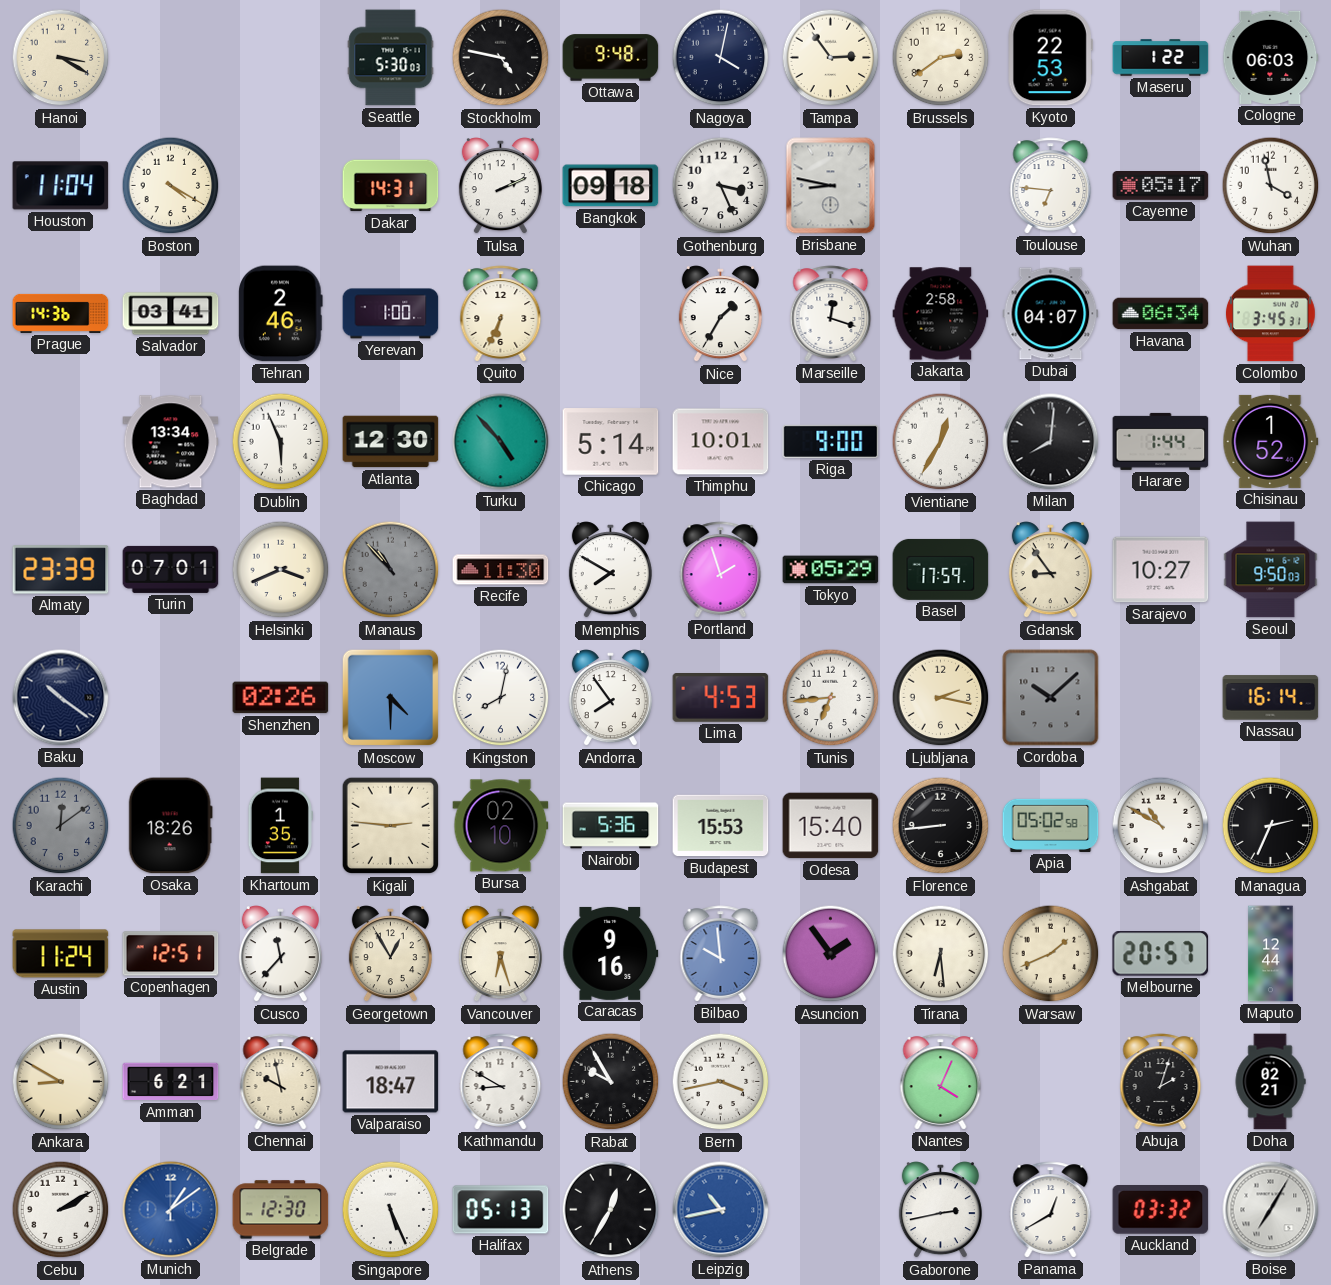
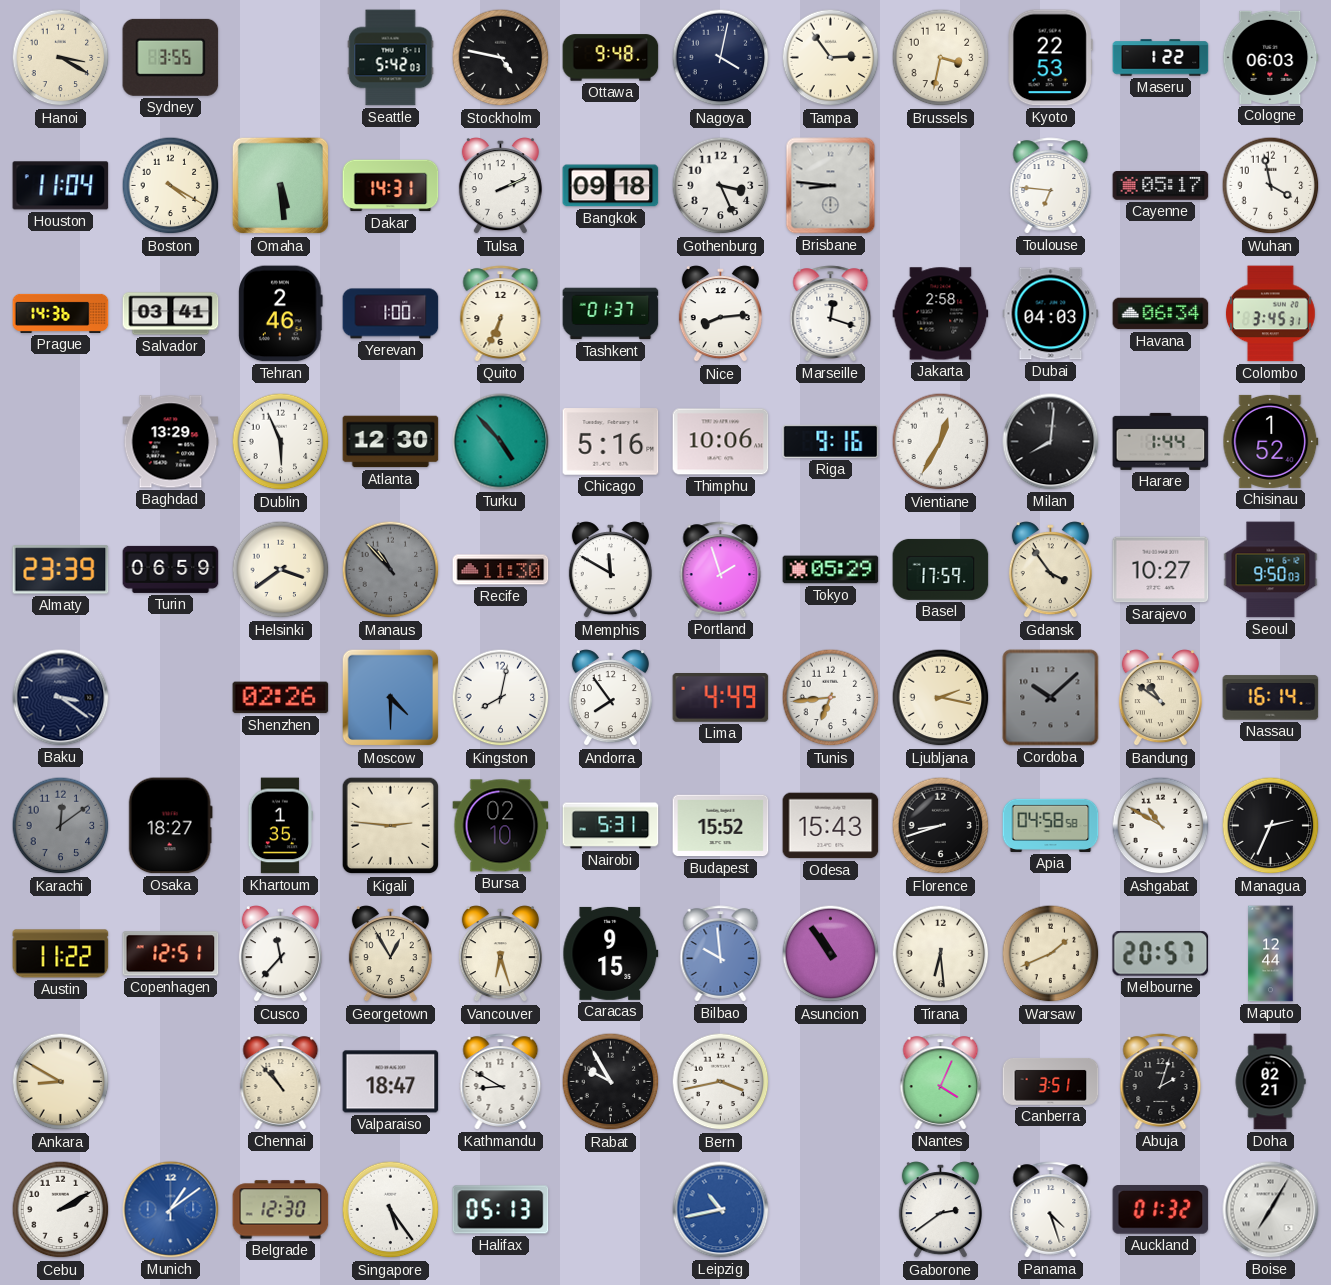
Sydney: none -> 3:55 (171, 57)
Seattle: 5:30 -> 5:42 (391, 58)
Brussels: 2:39 -> 3:32 (941, 58)
Omaha: none -> 5:29 (281, 186)
Brisbane: 8:47 -> 8:46 (831, 186)
Tashkent: none -> 01:37 (611, 314)
Nice: 1:35 -> 8:14 (720, 314)
Dubai: 04:07 -> 04:03 (1051, 314)
Baghdad: 13:34 -> 13:29 (171, 442)
Chicago: 5:14 -> 5:16 (611, 442)
Thimphu: 10:01 -> 10:06 (721, 442)
Riga: 9:00 -> 9:16 (831, 441)
Turin: 07:01 -> 06:59 (171, 569)
Helsinki: 3:41 -> 3:39 (281, 570)
Memphis: 7:50 -> 11:50 (610, 570)
Gdansk: 8:54 -> 3:54 (1050, 570)
Baku: 10:21 -> 3:21 (61, 698)
Lima: 4:53 -> 4:49 (721, 698)
Bandung: none -> 10:51 (1160, 698)
Osaka: 18:26 -> 18:27 (170, 826)
Nairobi: 5:36 -> 5:31 (611, 826)
Budapest: 15:53 -> 15:52 (721, 826)
Odesa: 15:40 -> 15:43 (831, 826)
Florence: 8:44 -> 8:42 (941, 826)
Apia: 05:02 -> 04:58 (1051, 825)
Austin: 11:24 -> 11:22 (61, 954)
Caracas: 9:16 -> 9:15 (611, 953)
Asuncion: 1:54 -> 10:54 (831, 954)
Amman: 6:21 -> none (171, 1082)
Chennai: 9:58 -> 10:53 (281, 1082)
Canberra: none -> 3:51 (1051, 1082)
Singapore: 5:26 -> 5:24 (391, 1210)
Athens: 12:35 -> none (611, 1210)
Gaborone: 2:43 -> 2:39 (940, 1210)
Panama: 12:40 -> 4:27 (1051, 1210)
Auckland: 03:32 -> 01:32 (1161, 1210)
